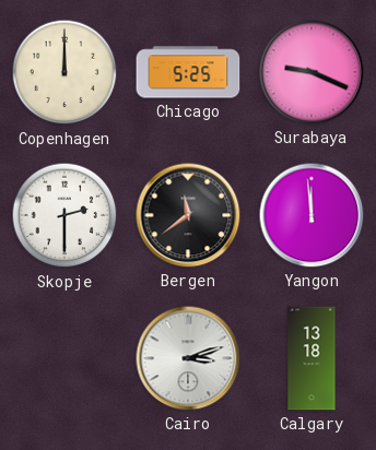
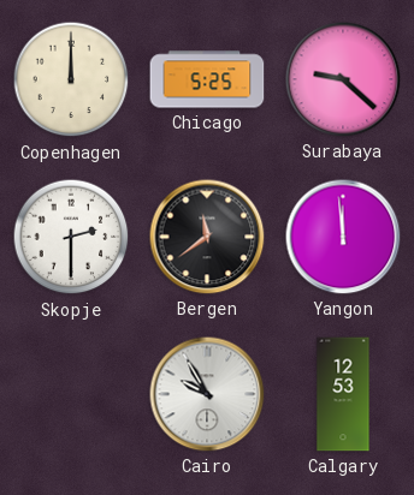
Surabaya: 9:19 -> 9:22 (343, 79)
Cairo: 3:12 -> 9:55 (207, 394)
Calgary: 13:18 -> 12:53 (343, 394)
